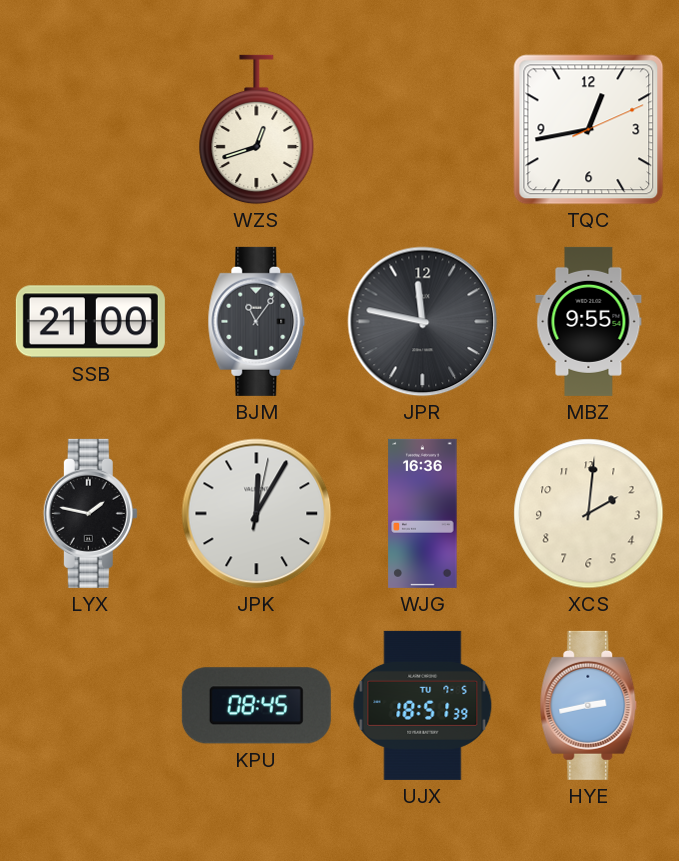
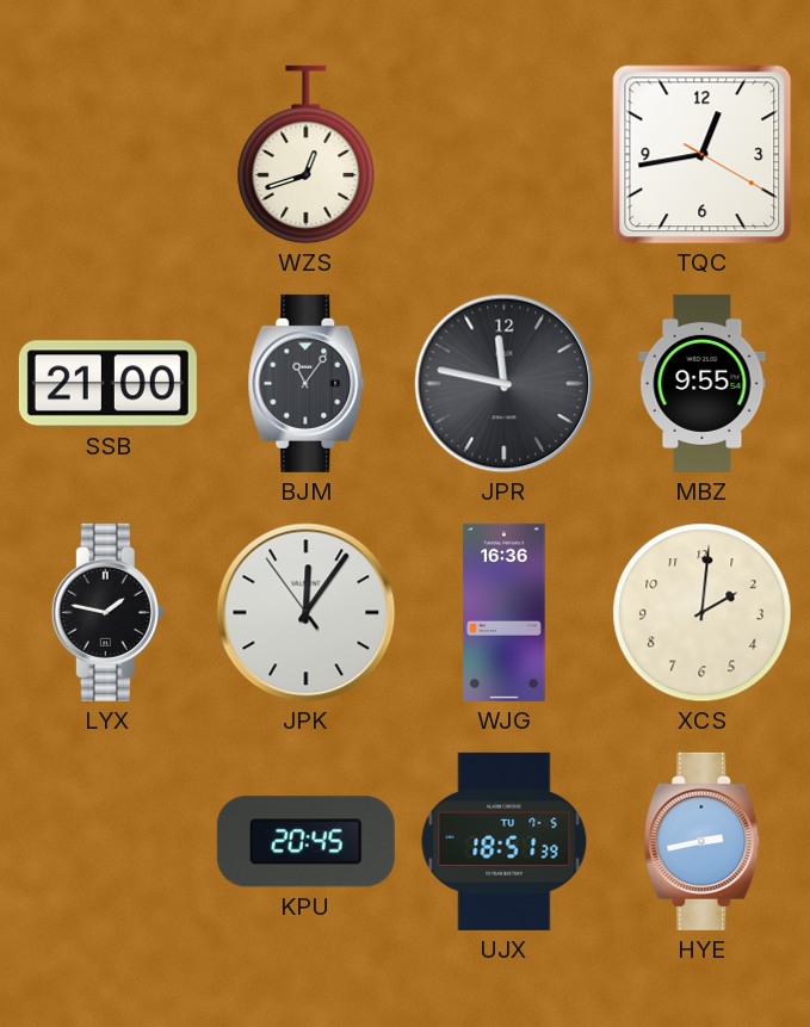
TQC: 12:43:11 -> 12:43:20 (703, 155)
JPK: 12:05:02 -> 12:05:54 (307, 613)
KPU: 08:45 -> 20:45 (305, 842)
